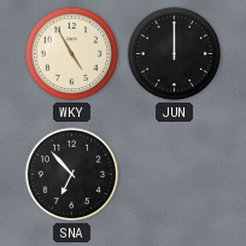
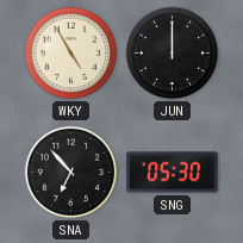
SNG: none -> 05:30 (173, 173)
